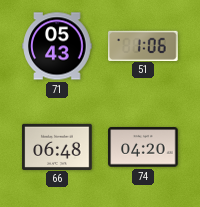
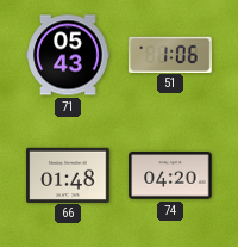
66: 06:48 -> 01:48 (68, 174)
